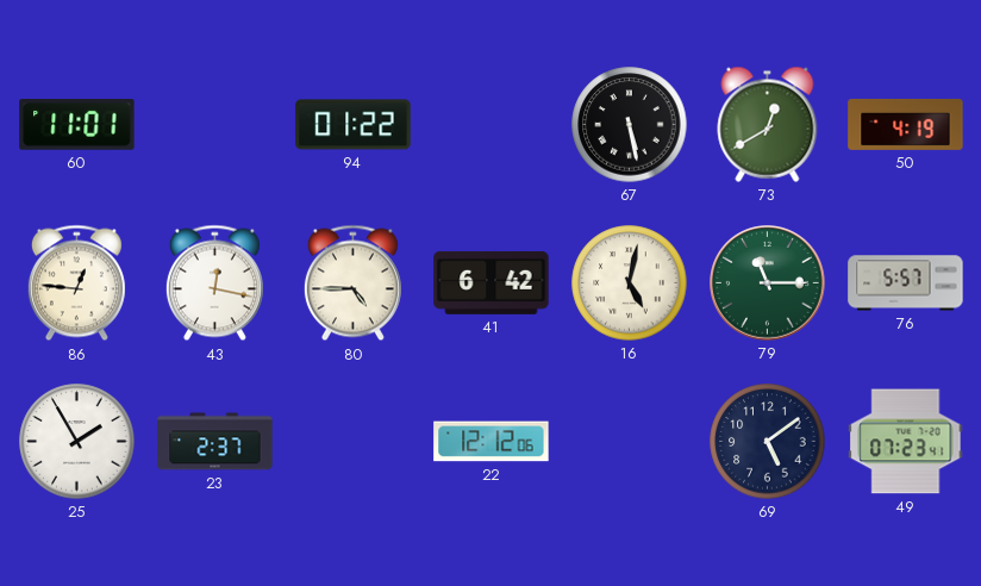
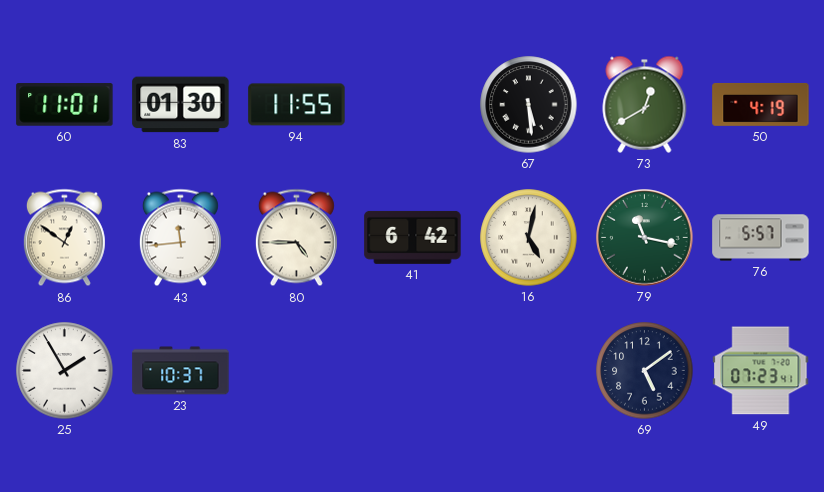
83: none -> 01:30 (181, 105)
94: 01:22 -> 11:55 (297, 105)
67: 5:28 -> 5:29 (529, 105)
86: 12:46 -> 12:51 (64, 238)
43: 12:17 -> 11:44 (180, 238)
79: 11:15 -> 11:17 (645, 238)
23: 2:37 -> 10:37 (181, 371)
22: 12:12 -> none (492, 442)
